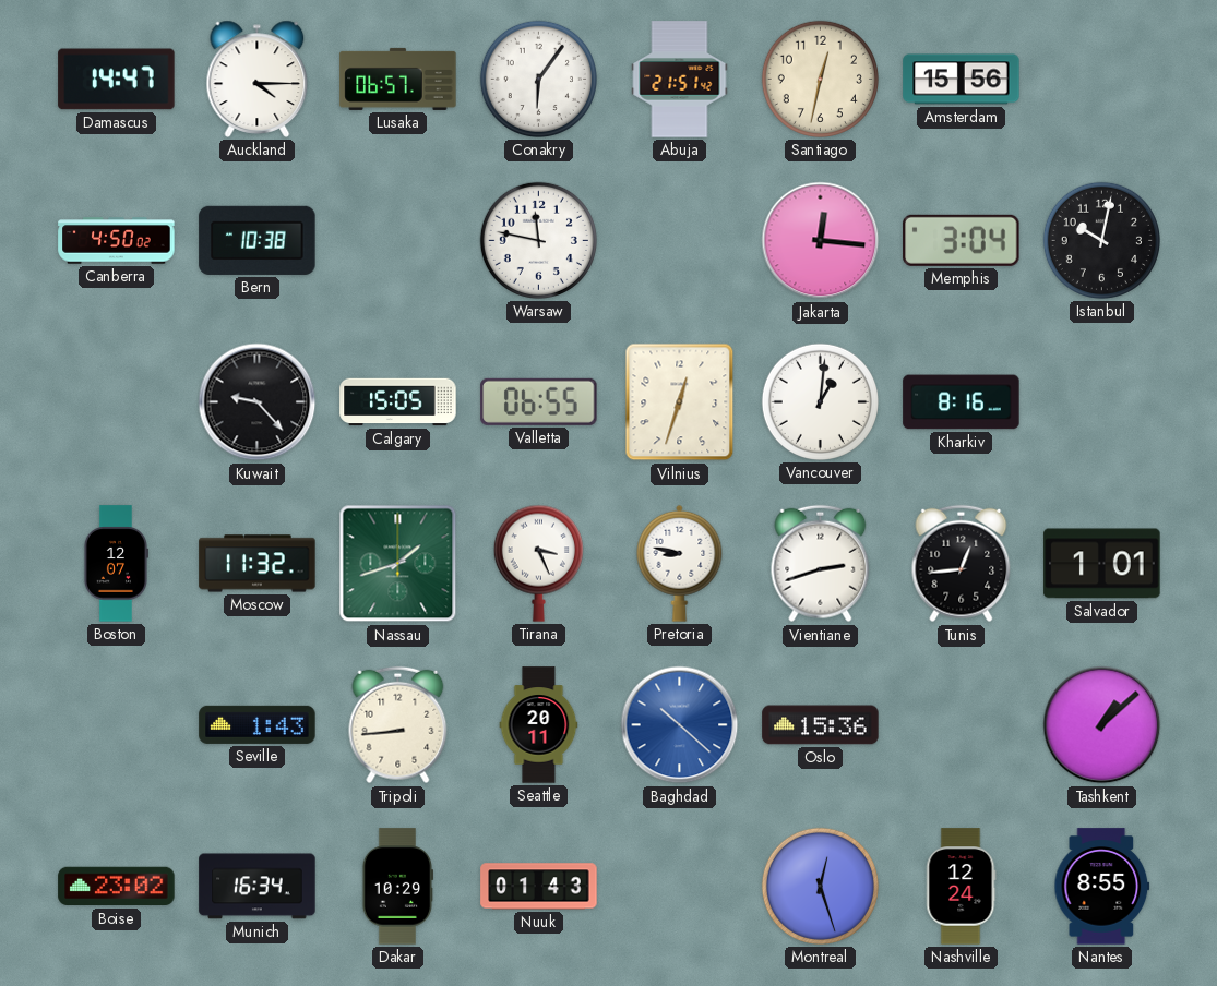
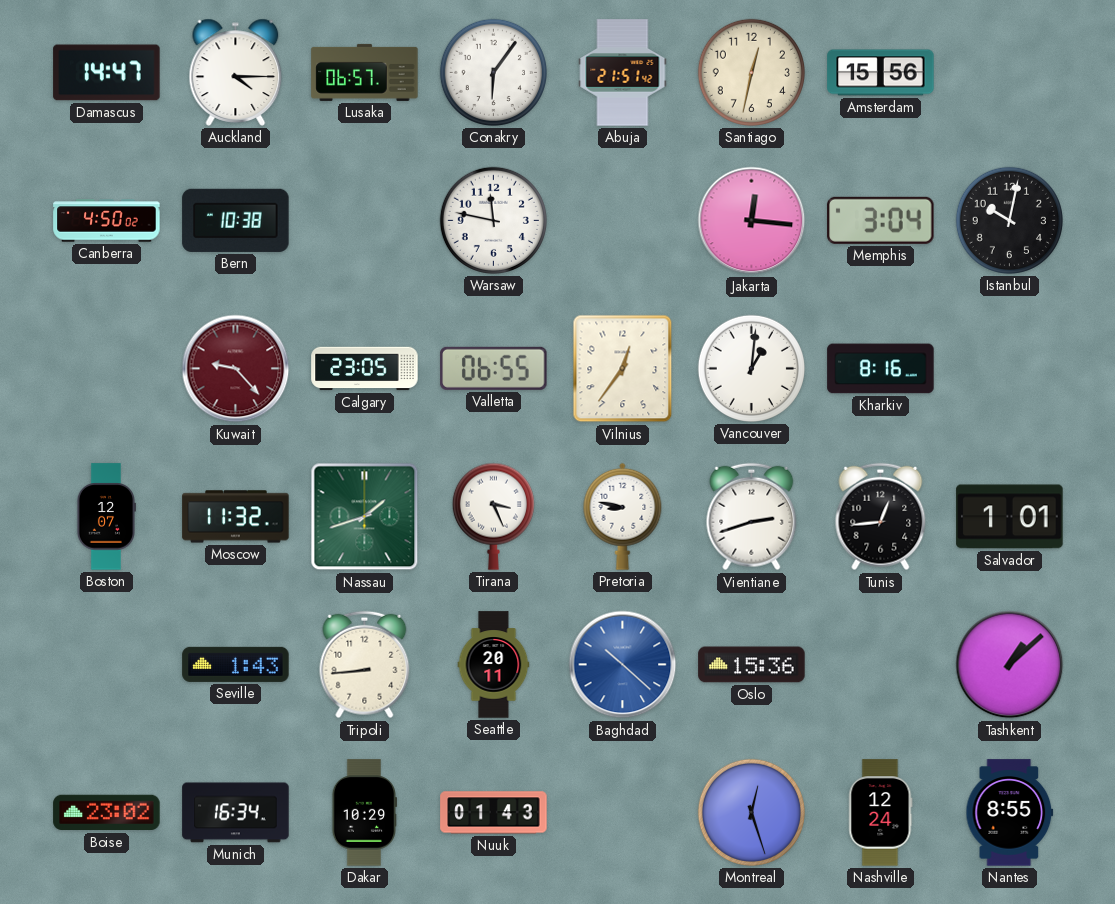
Kuwait dial: black -> burgundy (236, 369)
Calgary: 15:05 -> 23:05 (365, 369)
Vilnius: 12:33 -> 12:36 (623, 369)
